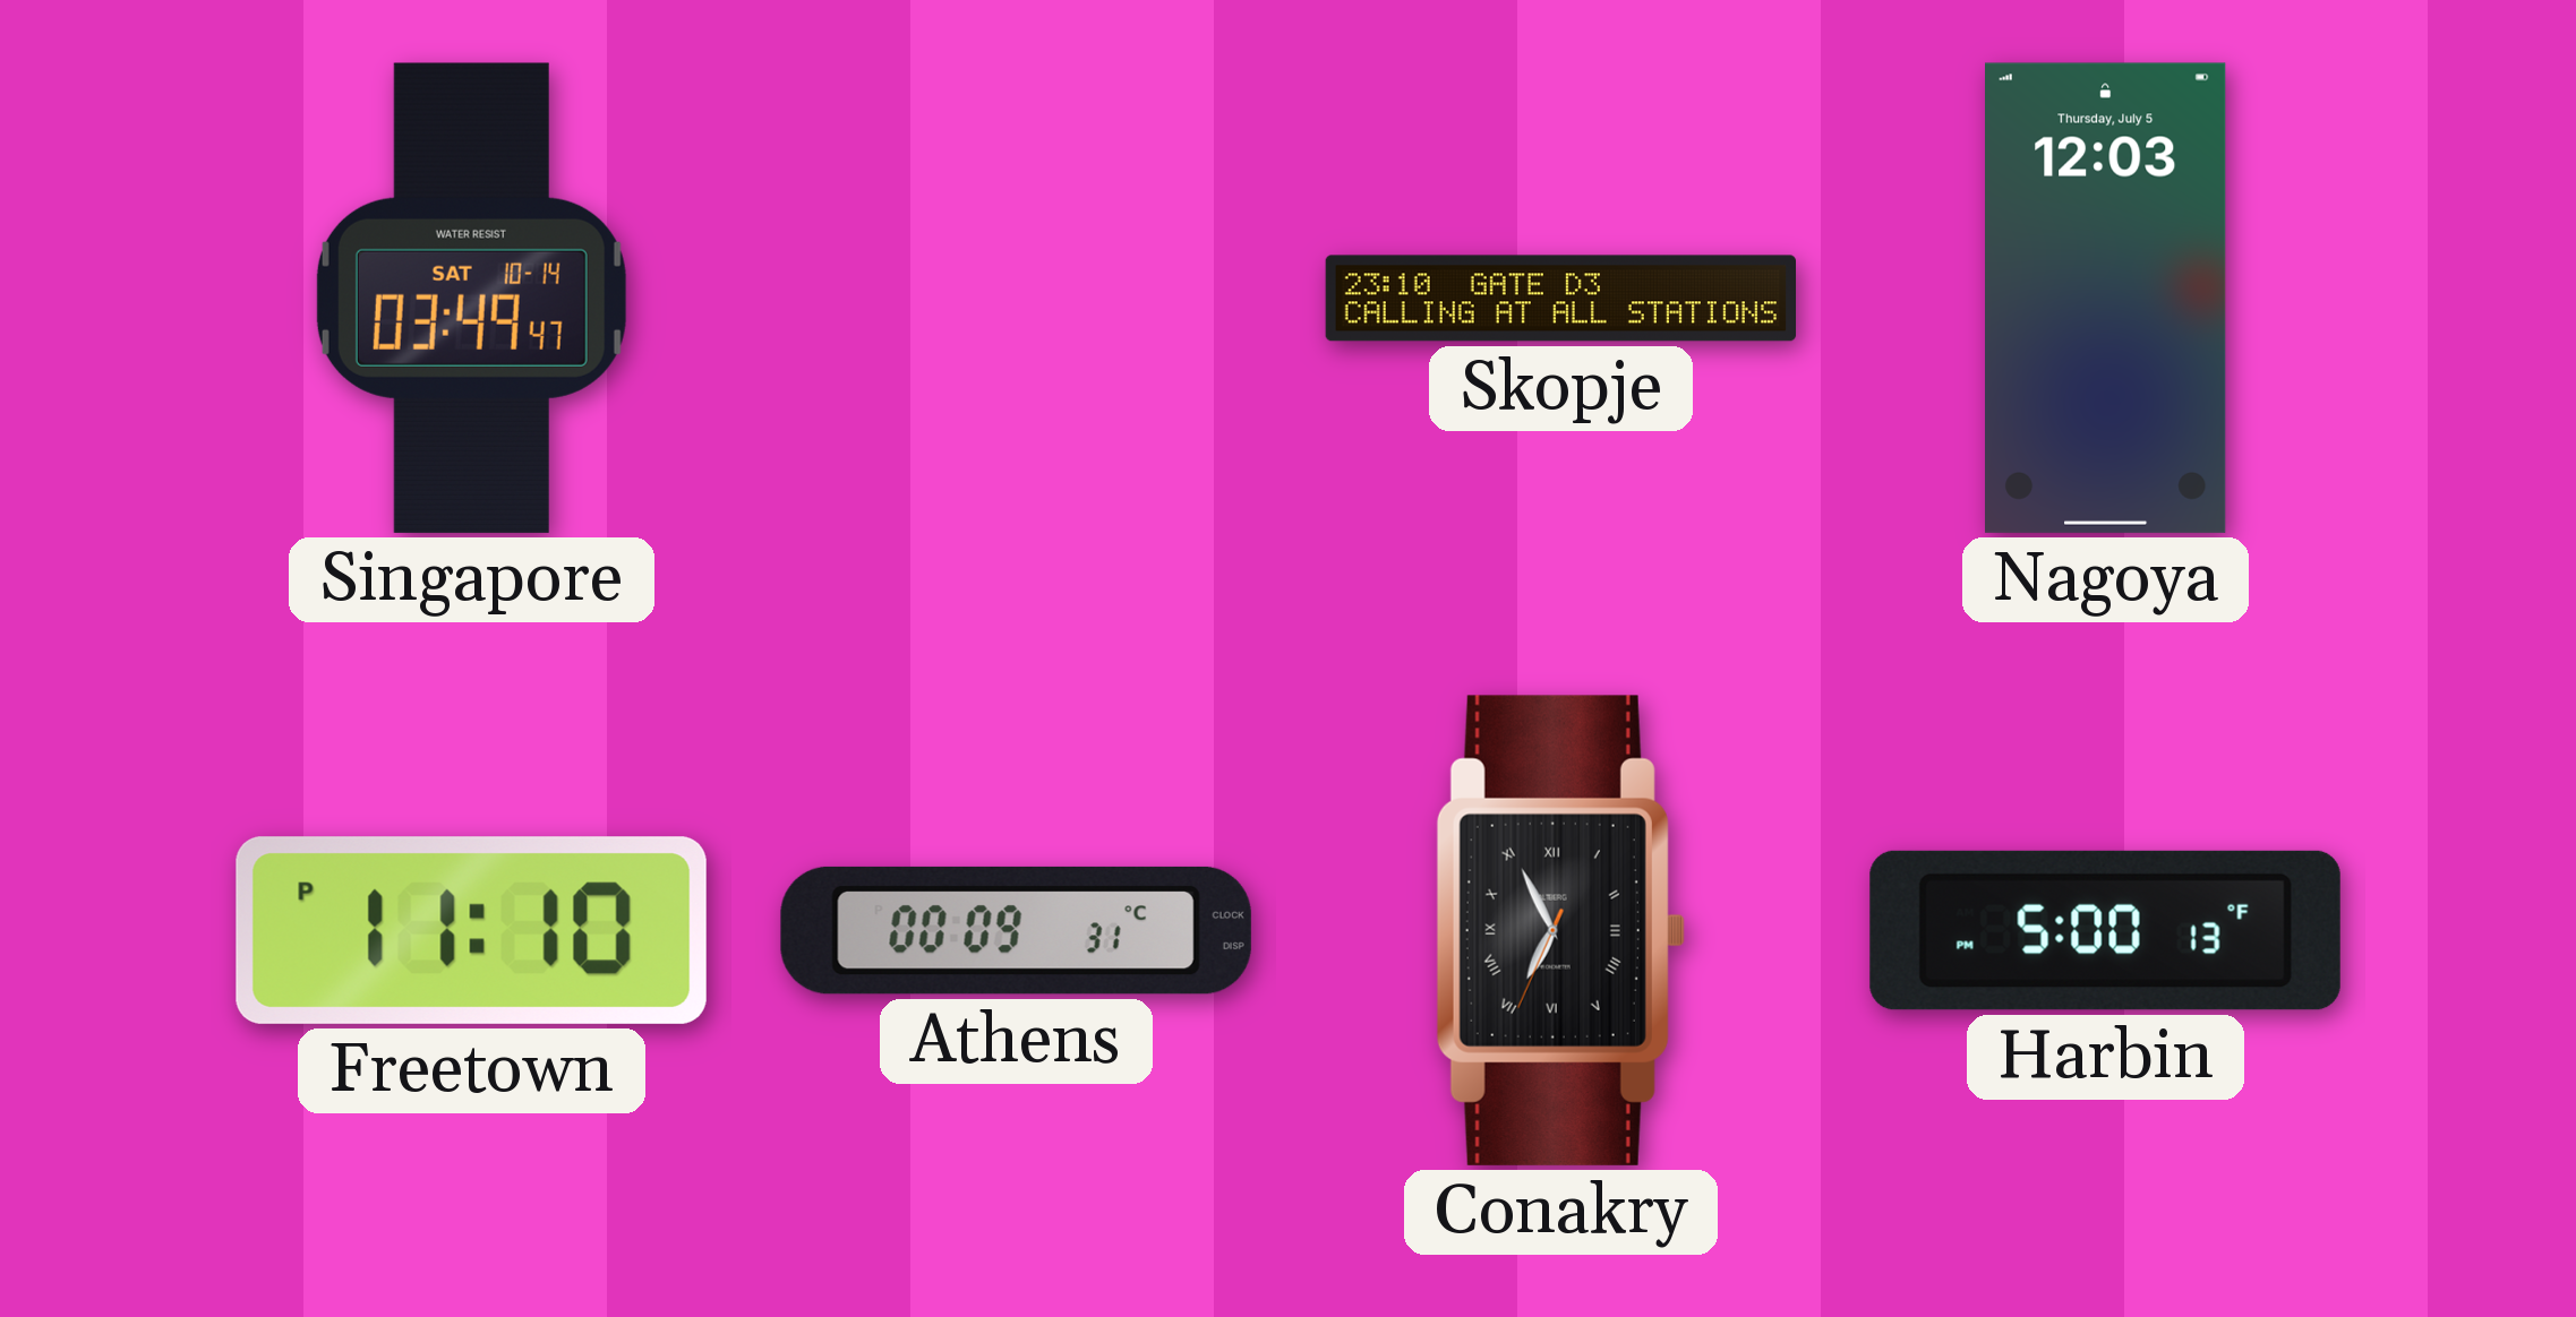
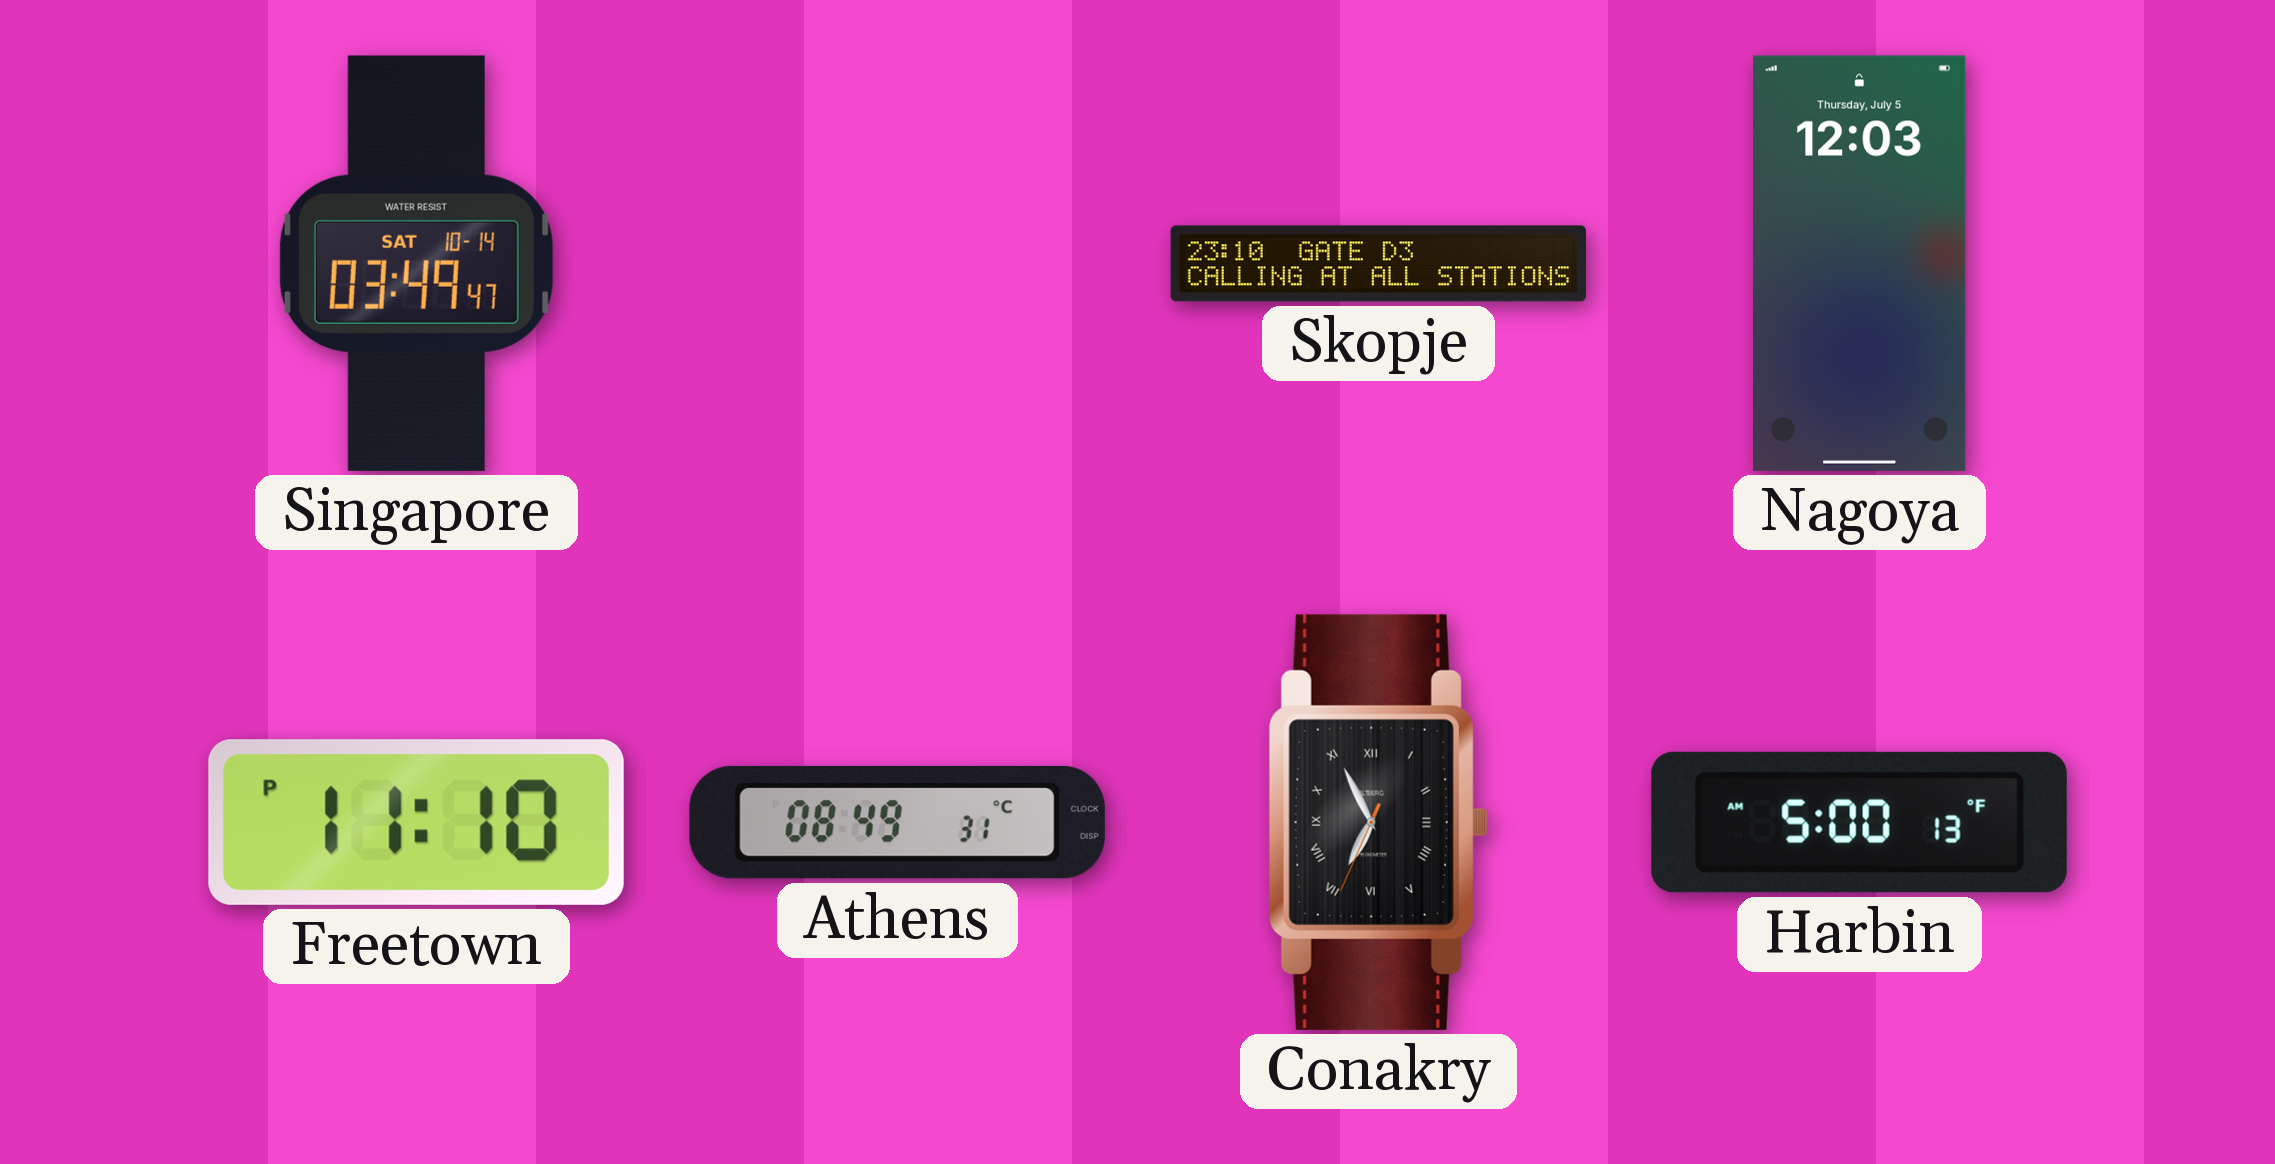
Athens: 00:09 -> 08:49 (897, 822)
Harbin: 5:00 PM -> 5:00 AM (1859, 822)
